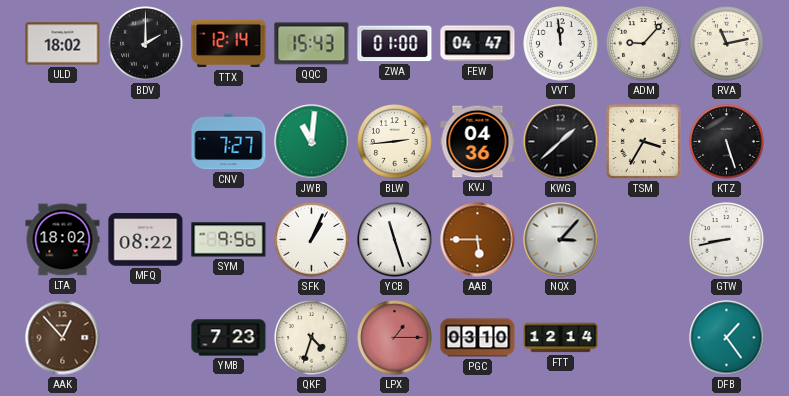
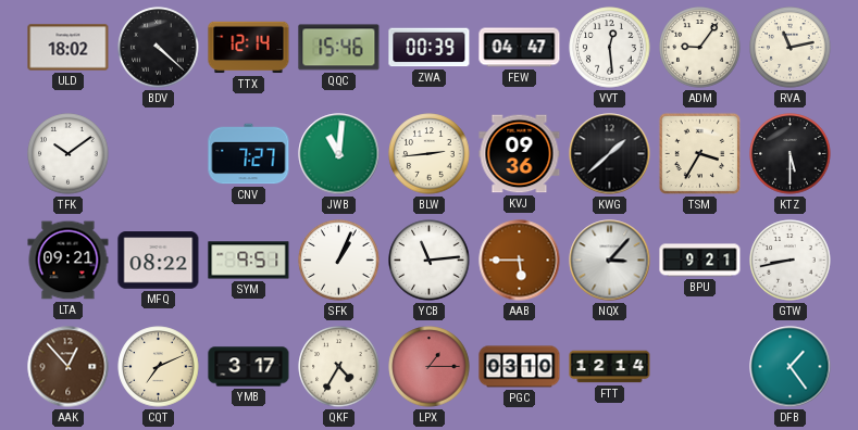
BDV: 2:00 -> 4:22 (159, 48)
QQC: 15:43 -> 15:46 (339, 48)
ZWA: 01:00 -> 00:39 (430, 48)
VVT: 11:59 -> 12:29 (610, 48)
ADM: 9:07 -> 9:06 (700, 48)
TFK: none -> 10:09 (69, 154)
KVJ: 04:36 -> 09:36 (520, 154)
KTZ: 5:27 -> 5:30 (791, 154)
LTA: 18:02 -> 09:21 (69, 261)
SYM: 9:56 -> 9:51 (249, 261)
YCB: 11:27 -> 11:14 (430, 261)
BPU: none -> 9:21 (700, 261)
CQT: none -> 7:11 (159, 367)
YMB: 7:23 -> 3:17 (249, 367)
QKF: 4:33 -> 4:35 (339, 367)
